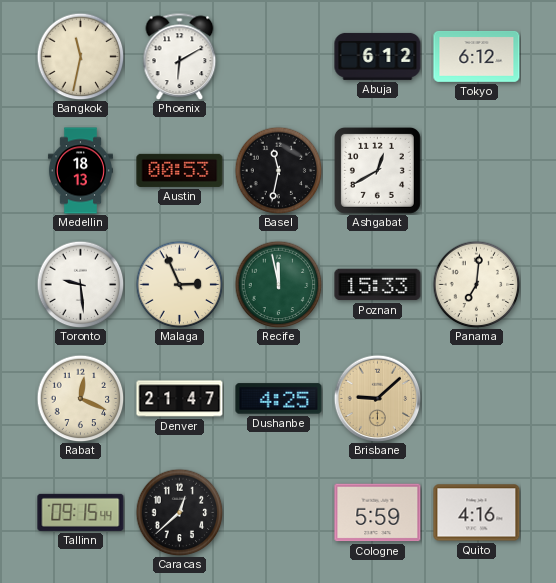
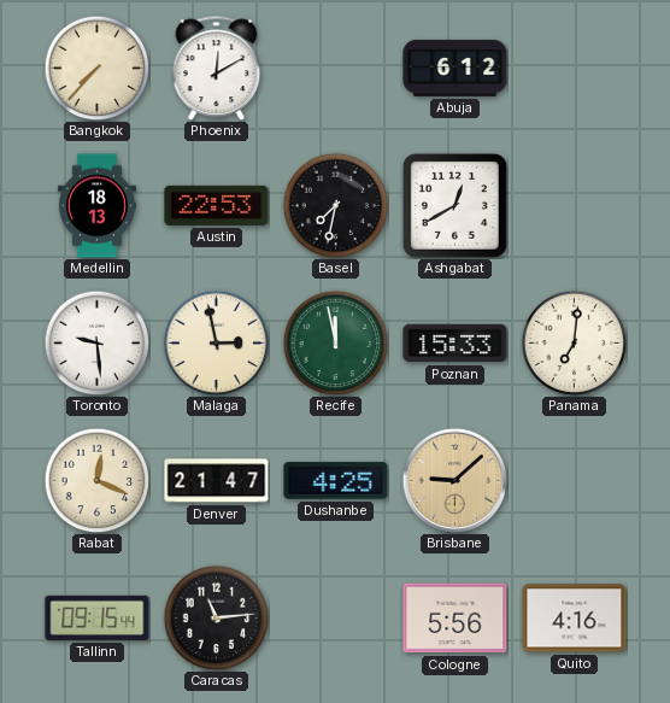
Bangkok: 11:32 -> 7:37 (96, 68)
Phoenix: 6:10 -> 12:10 (217, 68)
Tokyo: 6:12 -> none (477, 57)
Austin: 00:53 -> 22:53 (217, 205)
Basel: 11:32 -> 7:32 (335, 205)
Malaga: 2:56 -> 2:58 (216, 342)
Caracas: 12:38 -> 11:14 (216, 617)
Cologne: 5:59 -> 5:56 (456, 619)
